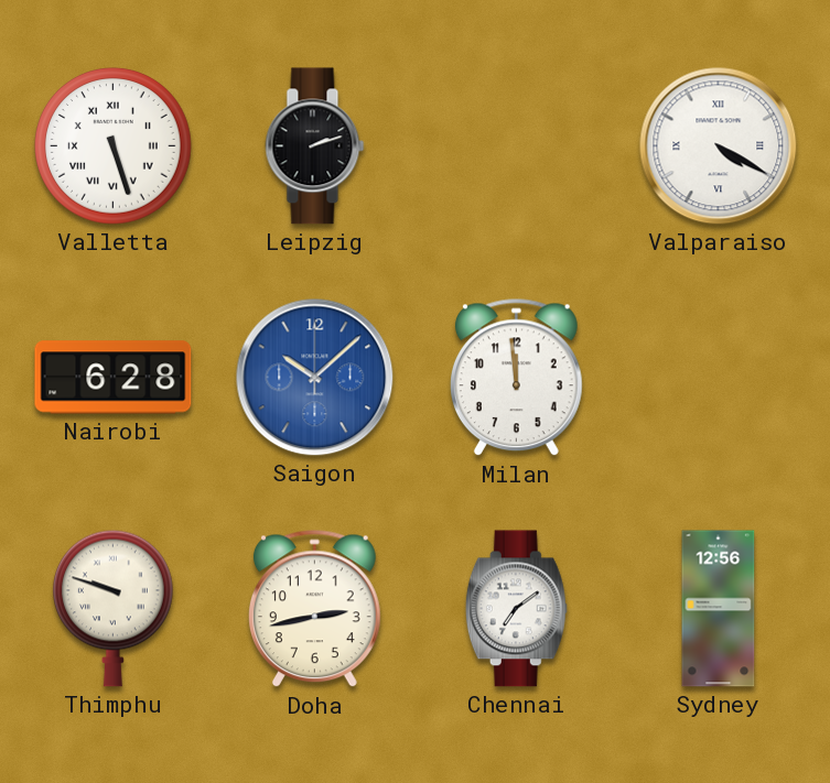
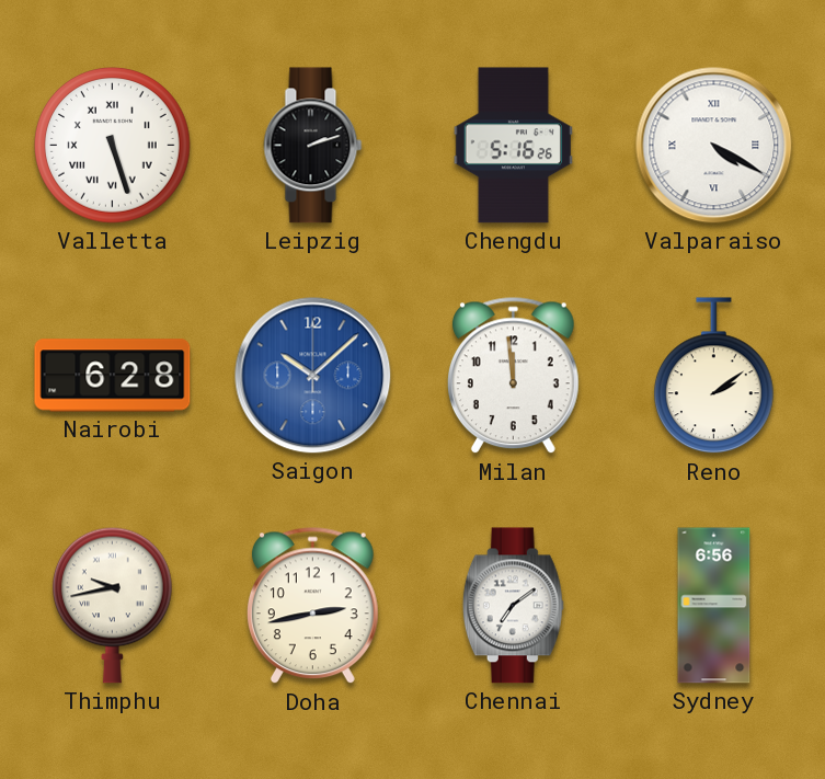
Chengdu: none -> 5:16 (513, 146)
Reno: none -> 2:09 (714, 376)
Thimphu: 9:48 -> 9:43 (113, 605)
Sydney: 12:56 -> 6:56 (714, 606)
